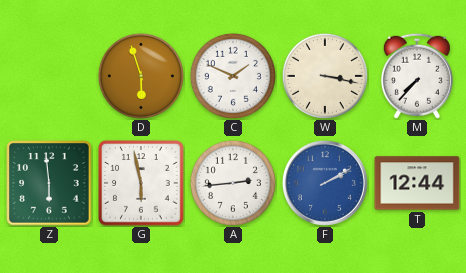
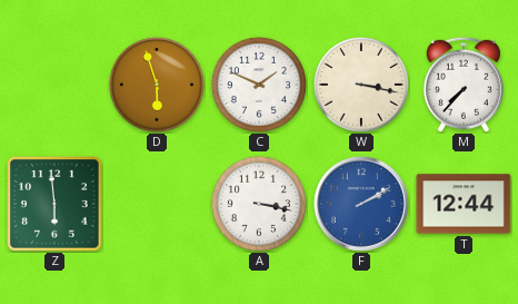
G: 5:58 -> none (141, 183)
A: 2:44 -> 3:17 (259, 204)
